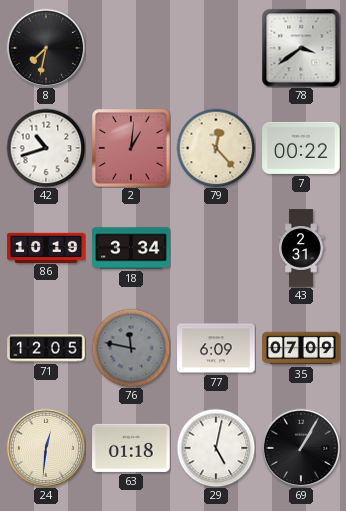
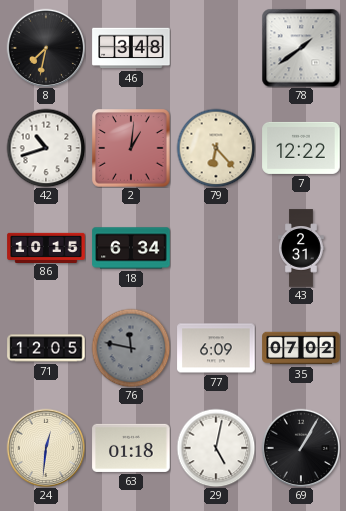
46: none -> 3:48 (131, 48)
78: 3:39 -> 1:39 (301, 48)
79: 12:23 -> 6:23 (216, 148)
7: 00:22 -> 12:22 (301, 148)
86: 10:19 -> 10:15 (46, 247)
18: 3:34 -> 6:34 (131, 248)
35: 07:09 -> 07:02 (301, 348)
